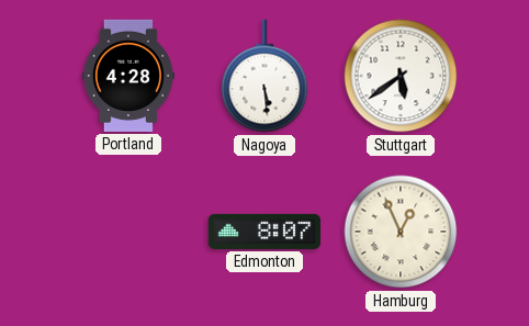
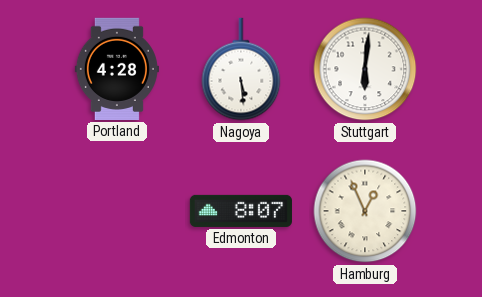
Stuttgart: 5:39 -> 6:01 (365, 69)
